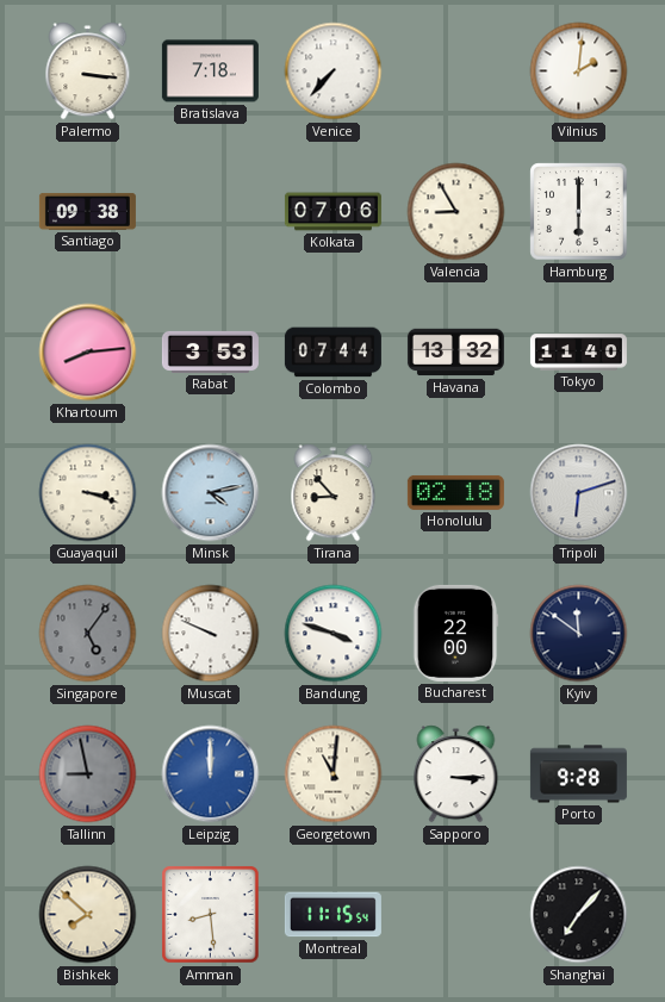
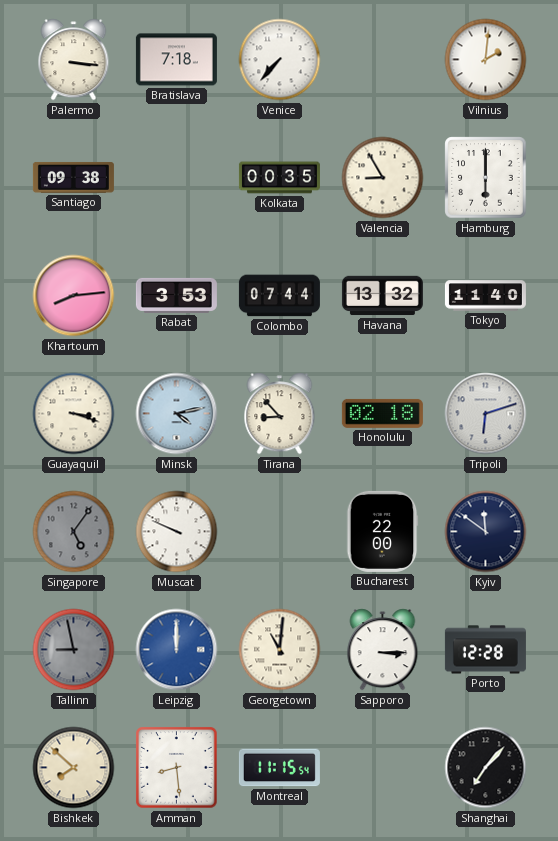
Kolkata: 07:06 -> 00:35 (279, 178)
Bandung: 3:48 -> none (334, 634)
Porto: 9:28 -> 12:28 (485, 650)
